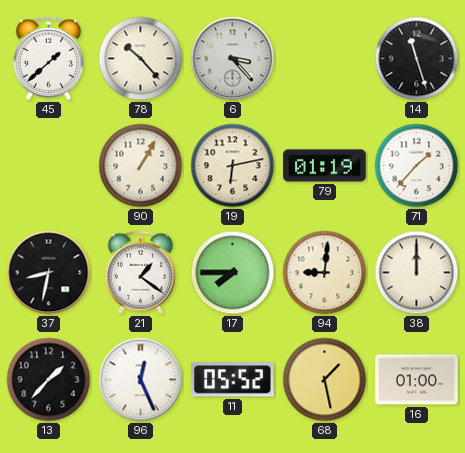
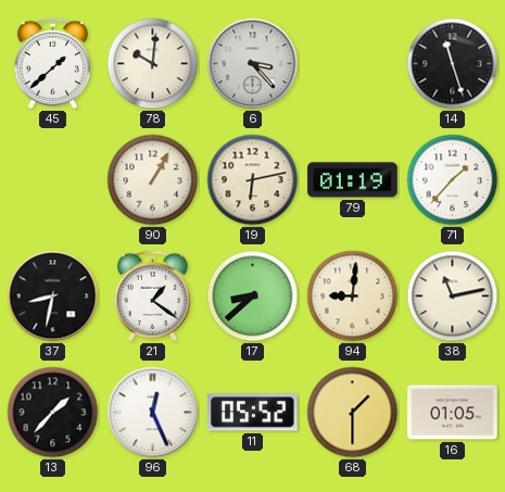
78: 10:23 -> 10:01 (153, 64)
17: 7:45 -> 8:38 (253, 297)
38: 12:00 -> 11:13 (453, 297)
68: 1:28 -> 1:30 (353, 413)
16: 01:00 -> 01:05 (453, 413)
